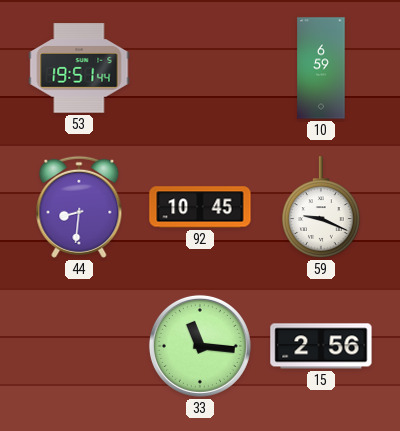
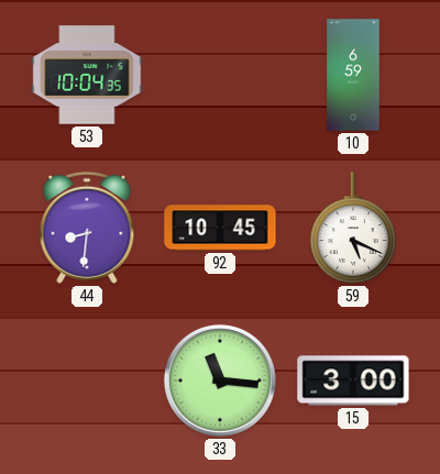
53: 19:51 -> 10:04 (87, 75)
59: 9:19 -> 5:19 (353, 228)
15: 2:56 -> 3:00 (353, 381)
